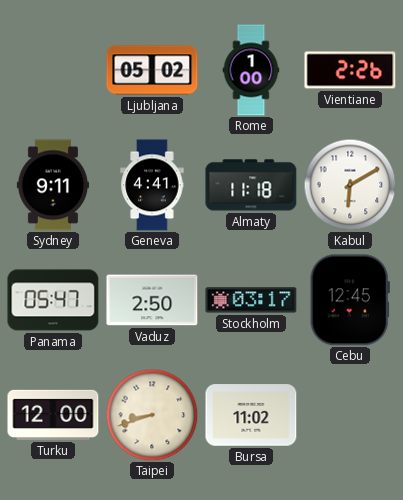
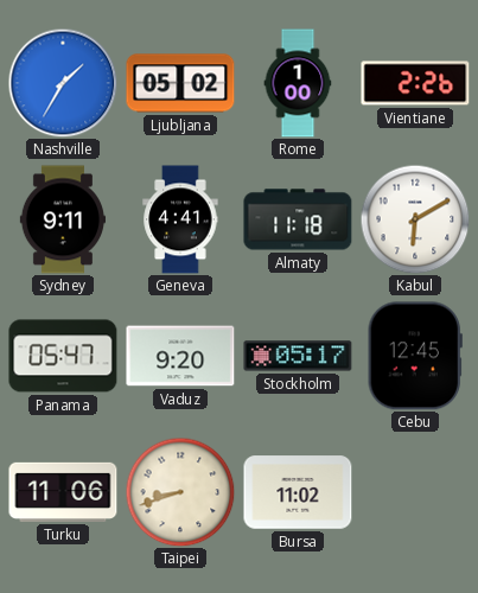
Nashville: none -> 1:35 (63, 83)
Vaduz: 2:50 -> 9:20 (180, 356)
Stockholm: 03:17 -> 05:17 (298, 356)
Turku: 12:00 -> 11:06 (63, 492)
